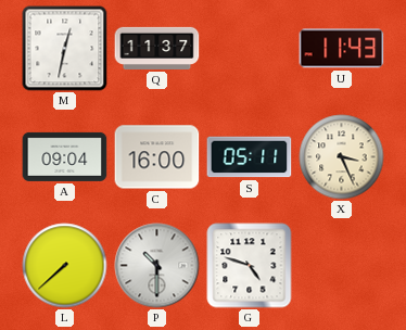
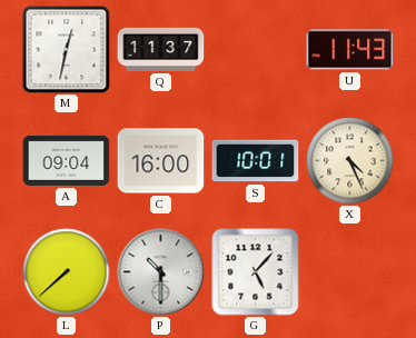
S: 05:11 -> 10:01 (256, 161)
X: 3:26 -> 4:26 (350, 161)
G: 4:48 -> 5:07 (256, 272)
